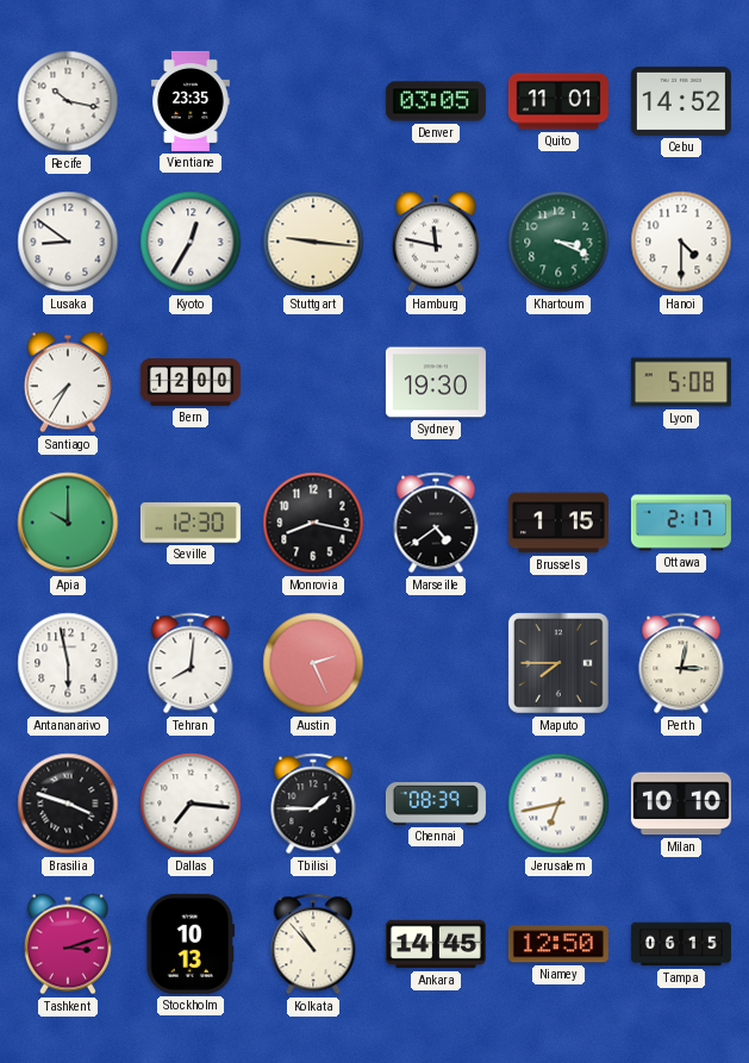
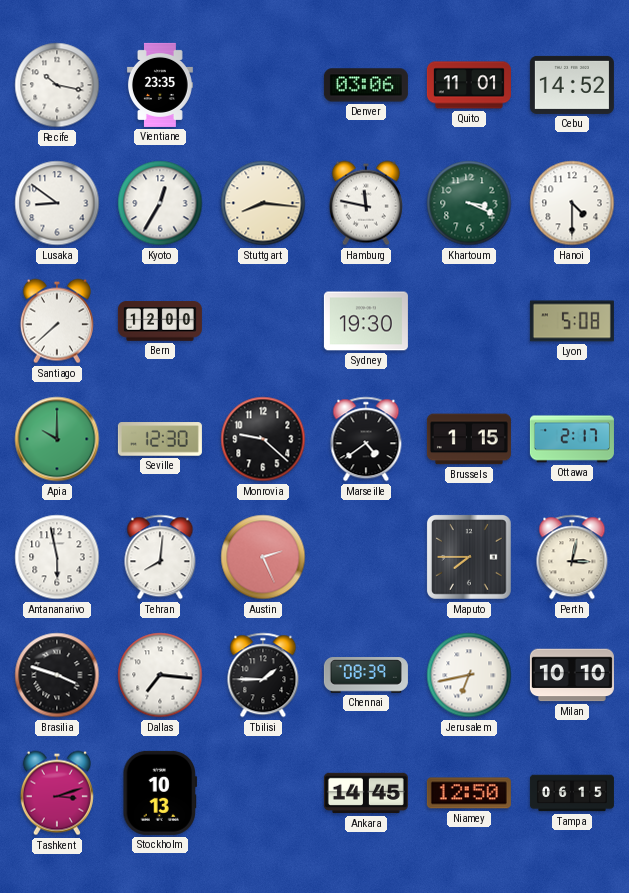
Denver: 03:05 -> 03:06 (366, 85)
Stuttgart: 9:16 -> 8:16 (263, 203)
Santiago: 7:35 -> 7:38 (57, 321)
Monrovia: 8:17 -> 9:22 (263, 439)
Kolkata: 10:53 -> none (313, 944)
